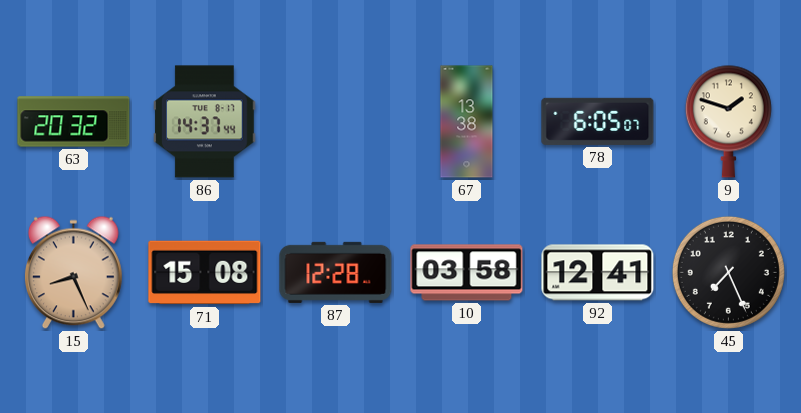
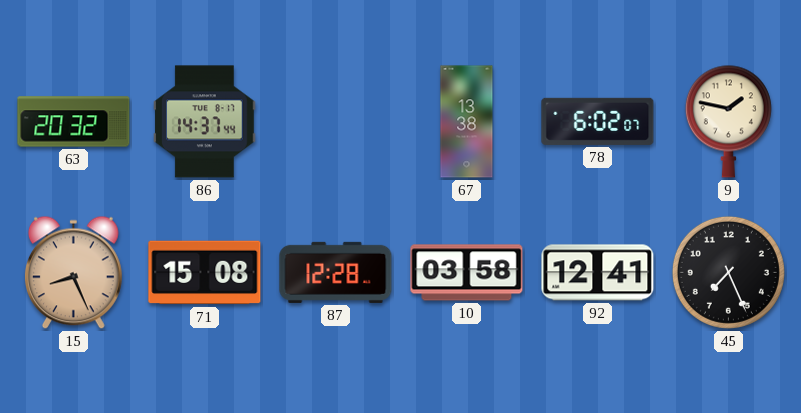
78: 6:05 -> 6:02 (598, 121)
9: 1:48 -> 1:47 (728, 121)
